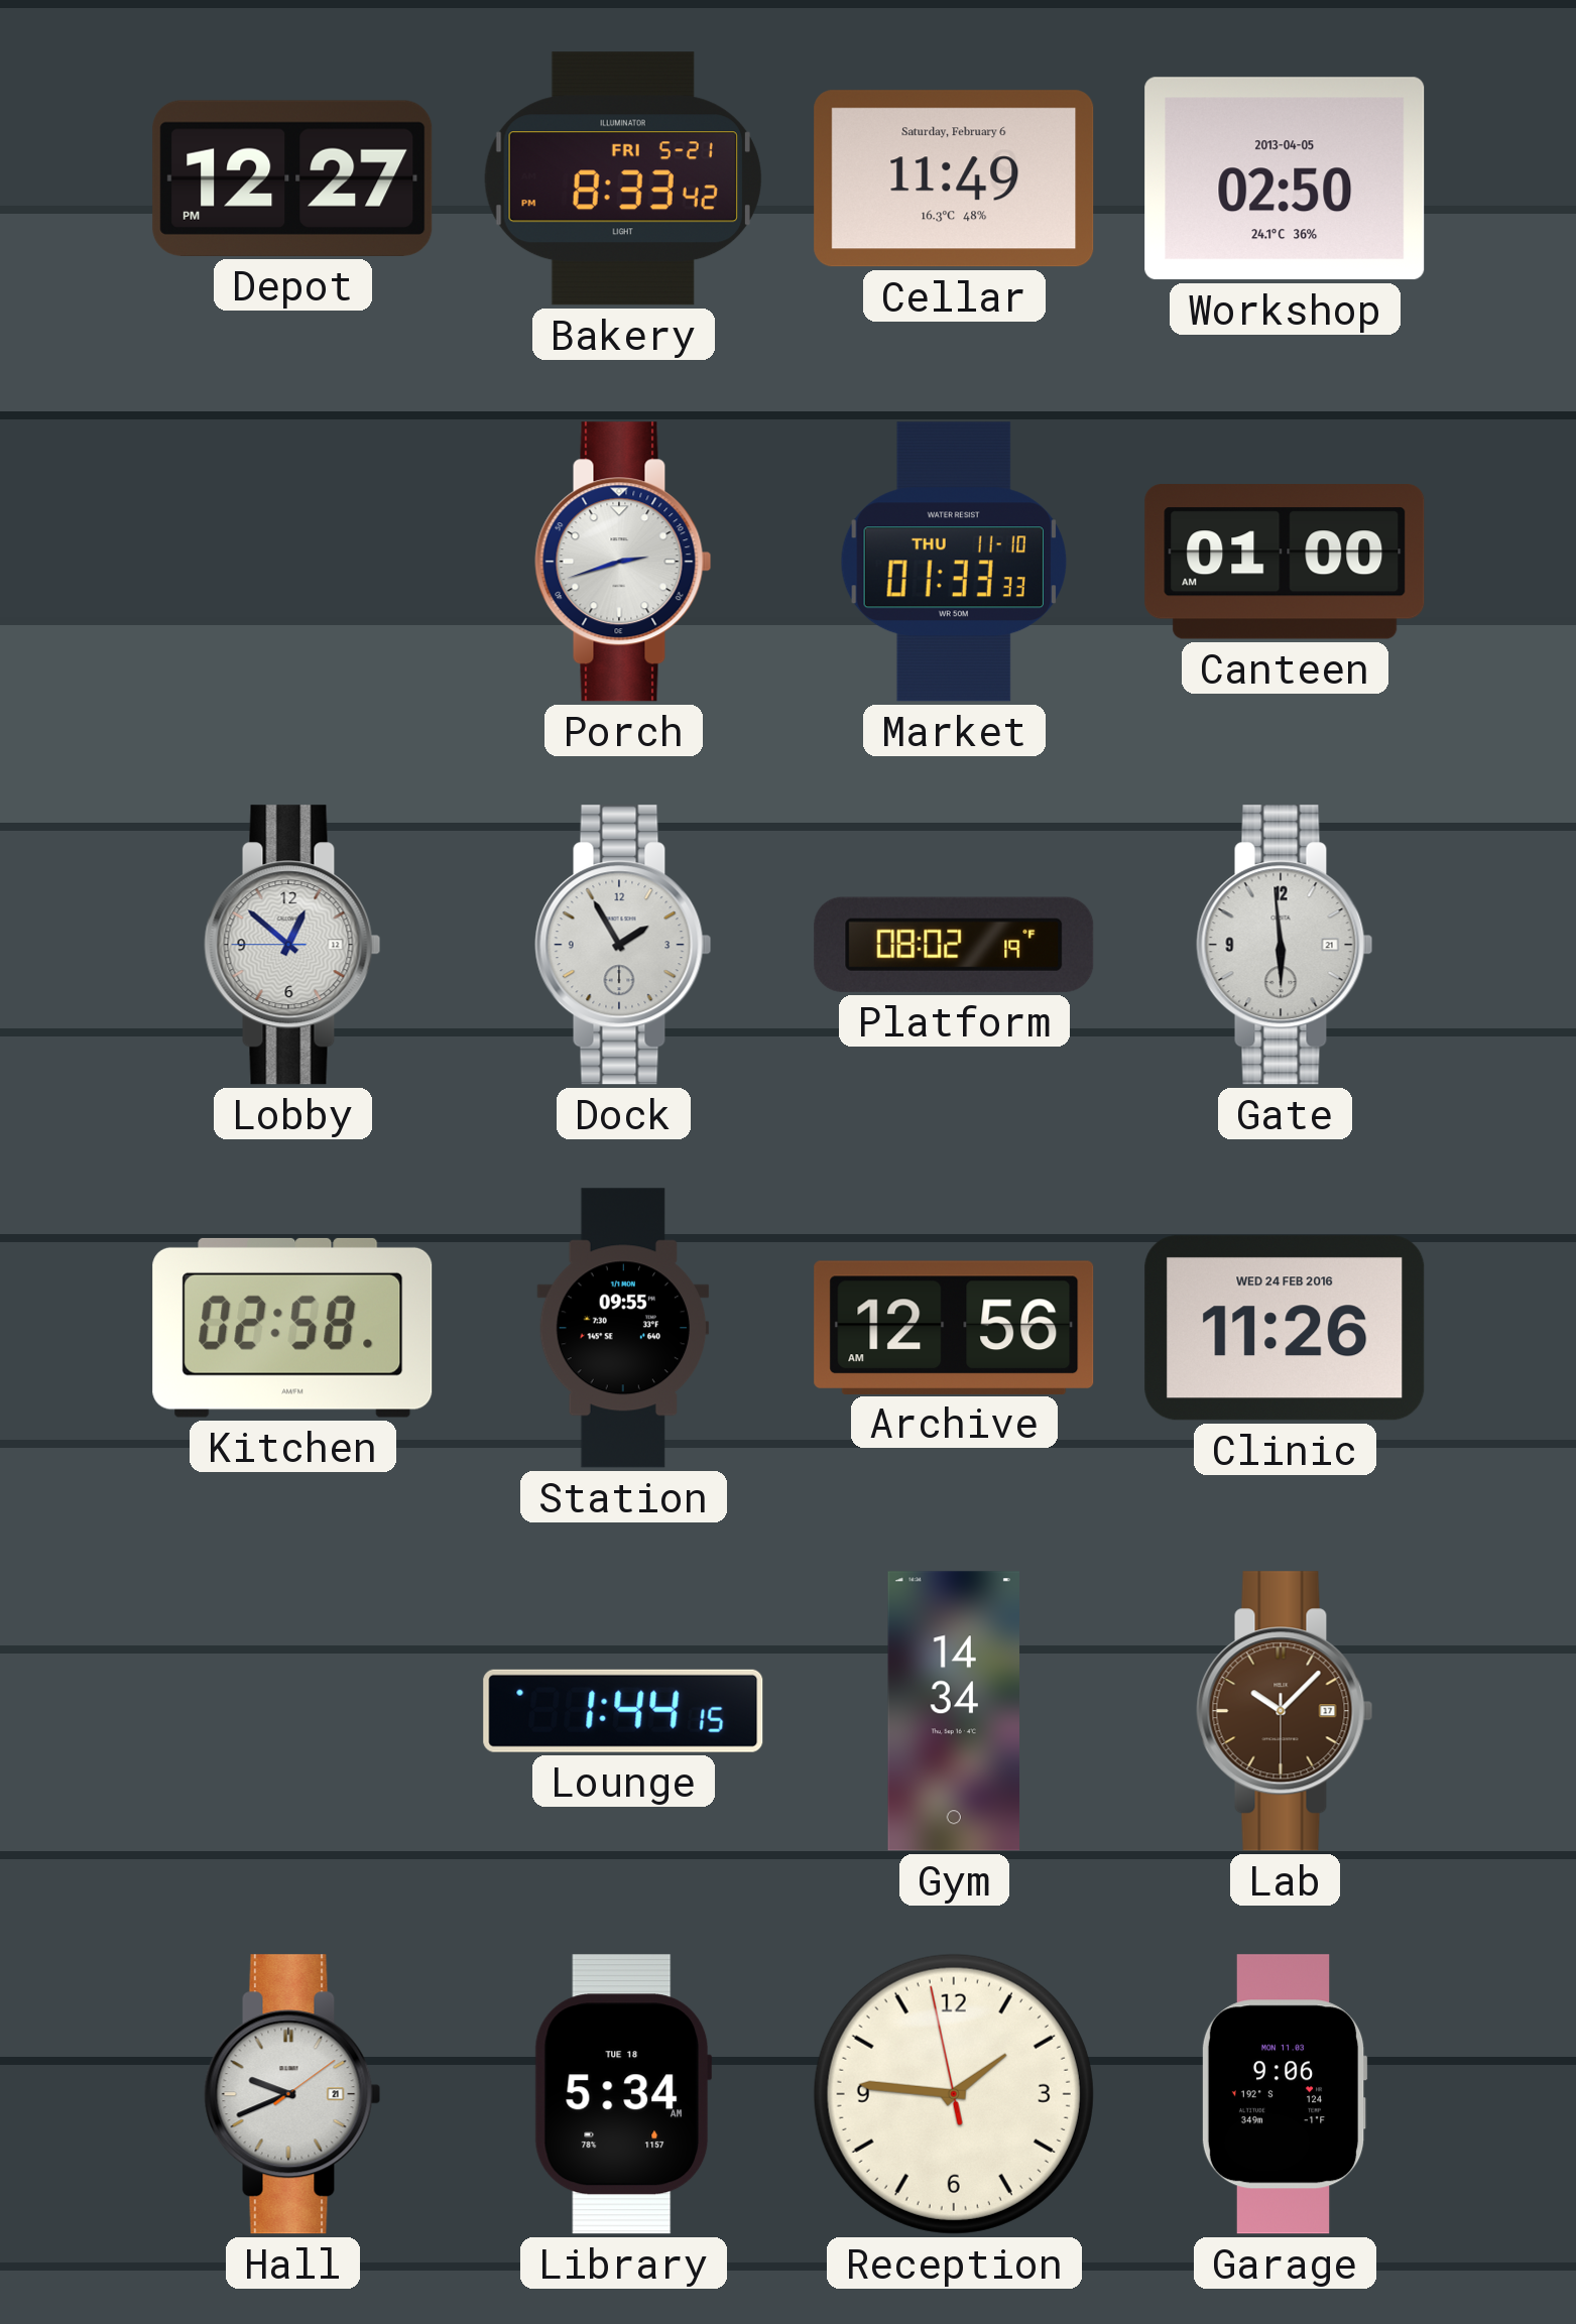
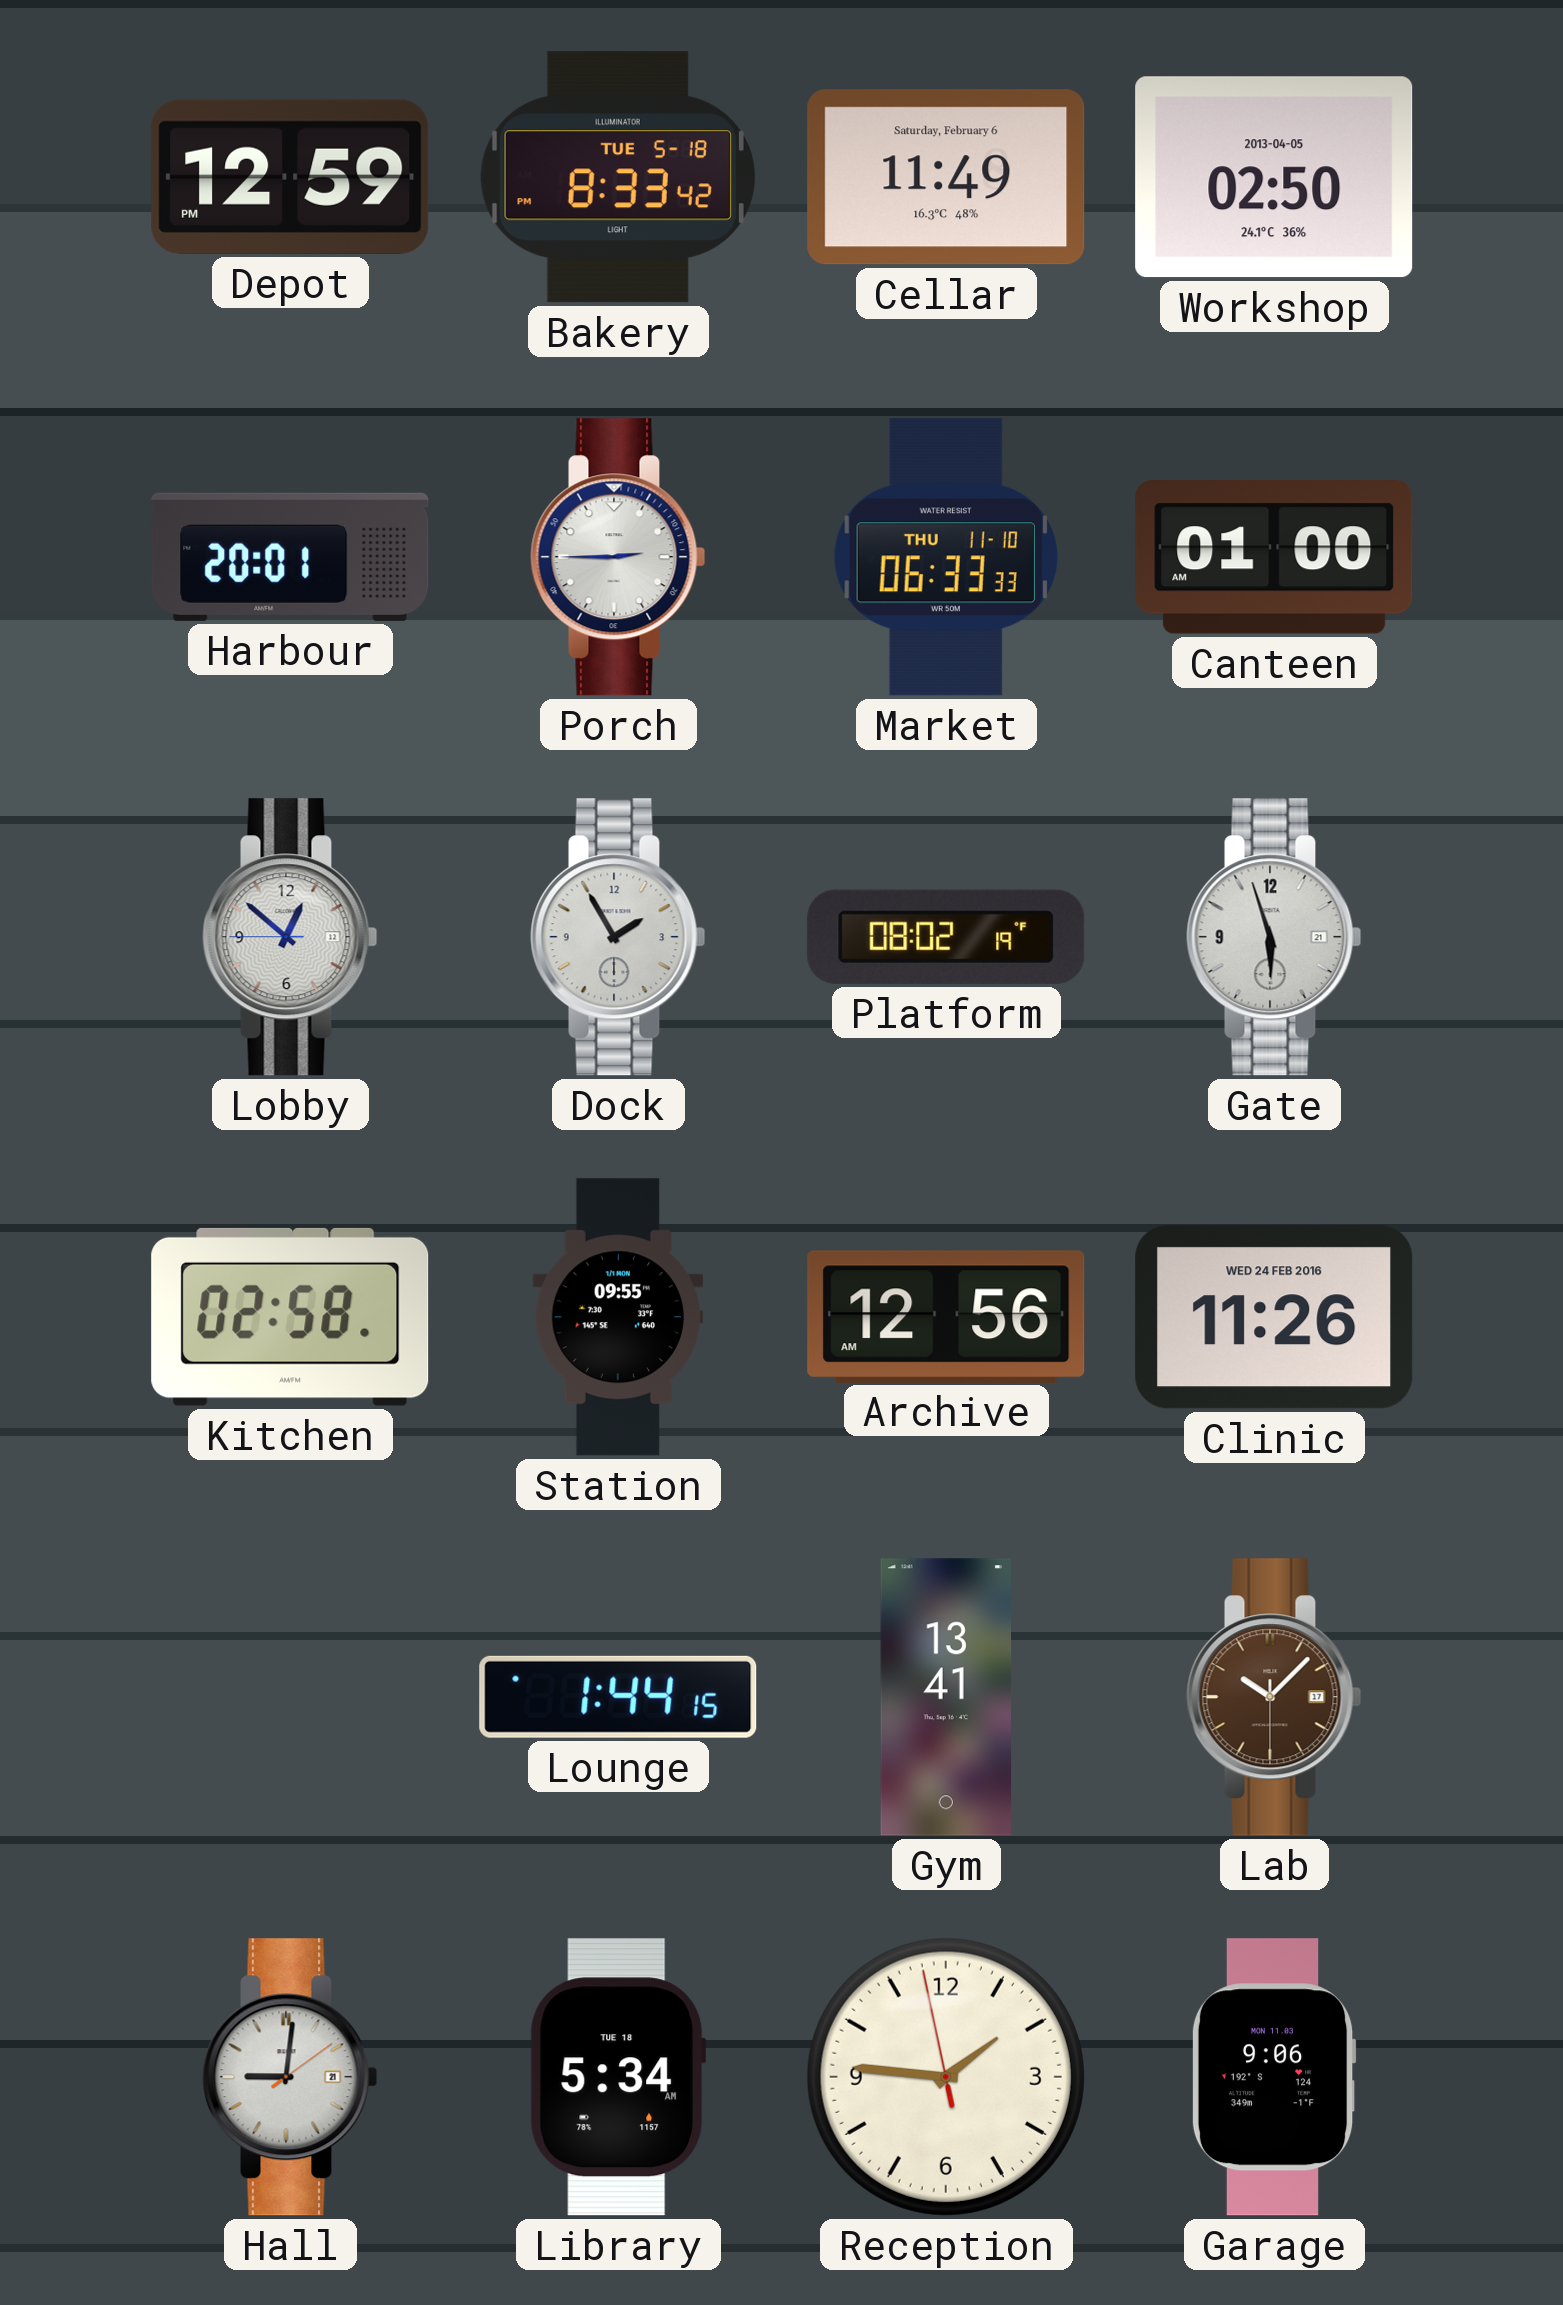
Depot: 12:27 -> 12:59 (290, 177)
Bakery date: FRI 5-21 -> TUE 5-18 (618, 177)
Harbour: none -> 20:01 (290, 557)
Porch: 2:42 -> 2:45 (618, 557)
Market: 01:33 -> 06:33 (946, 557)
Gate: 5:59 -> 5:57 (1274, 937)
Gym: 14:34 -> 13:41 (946, 1697)
Hall: 9:41 -> 9:01 (290, 2077)
